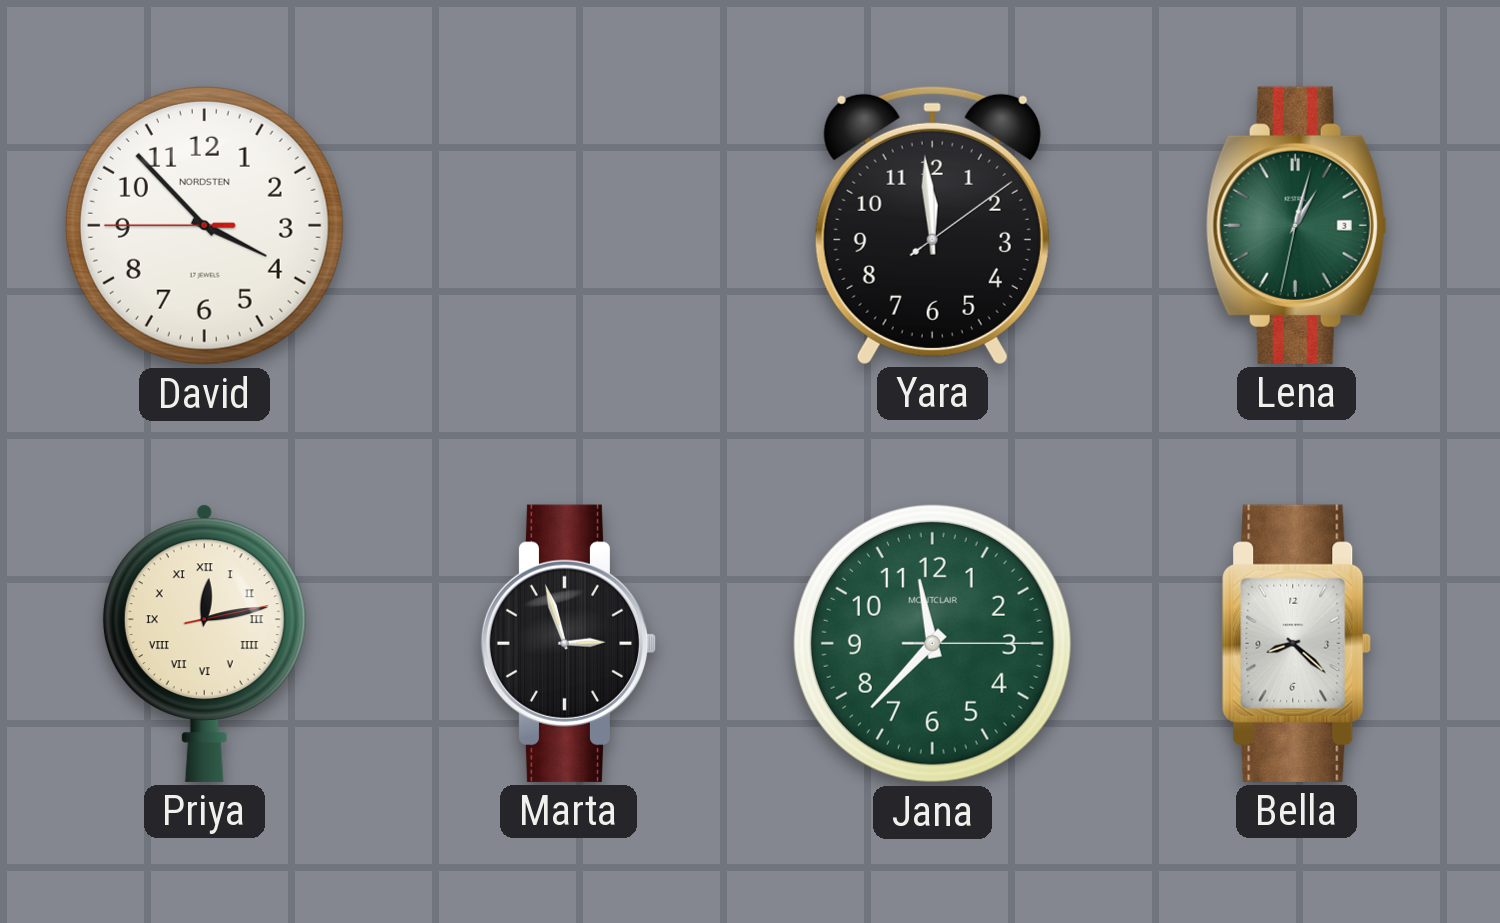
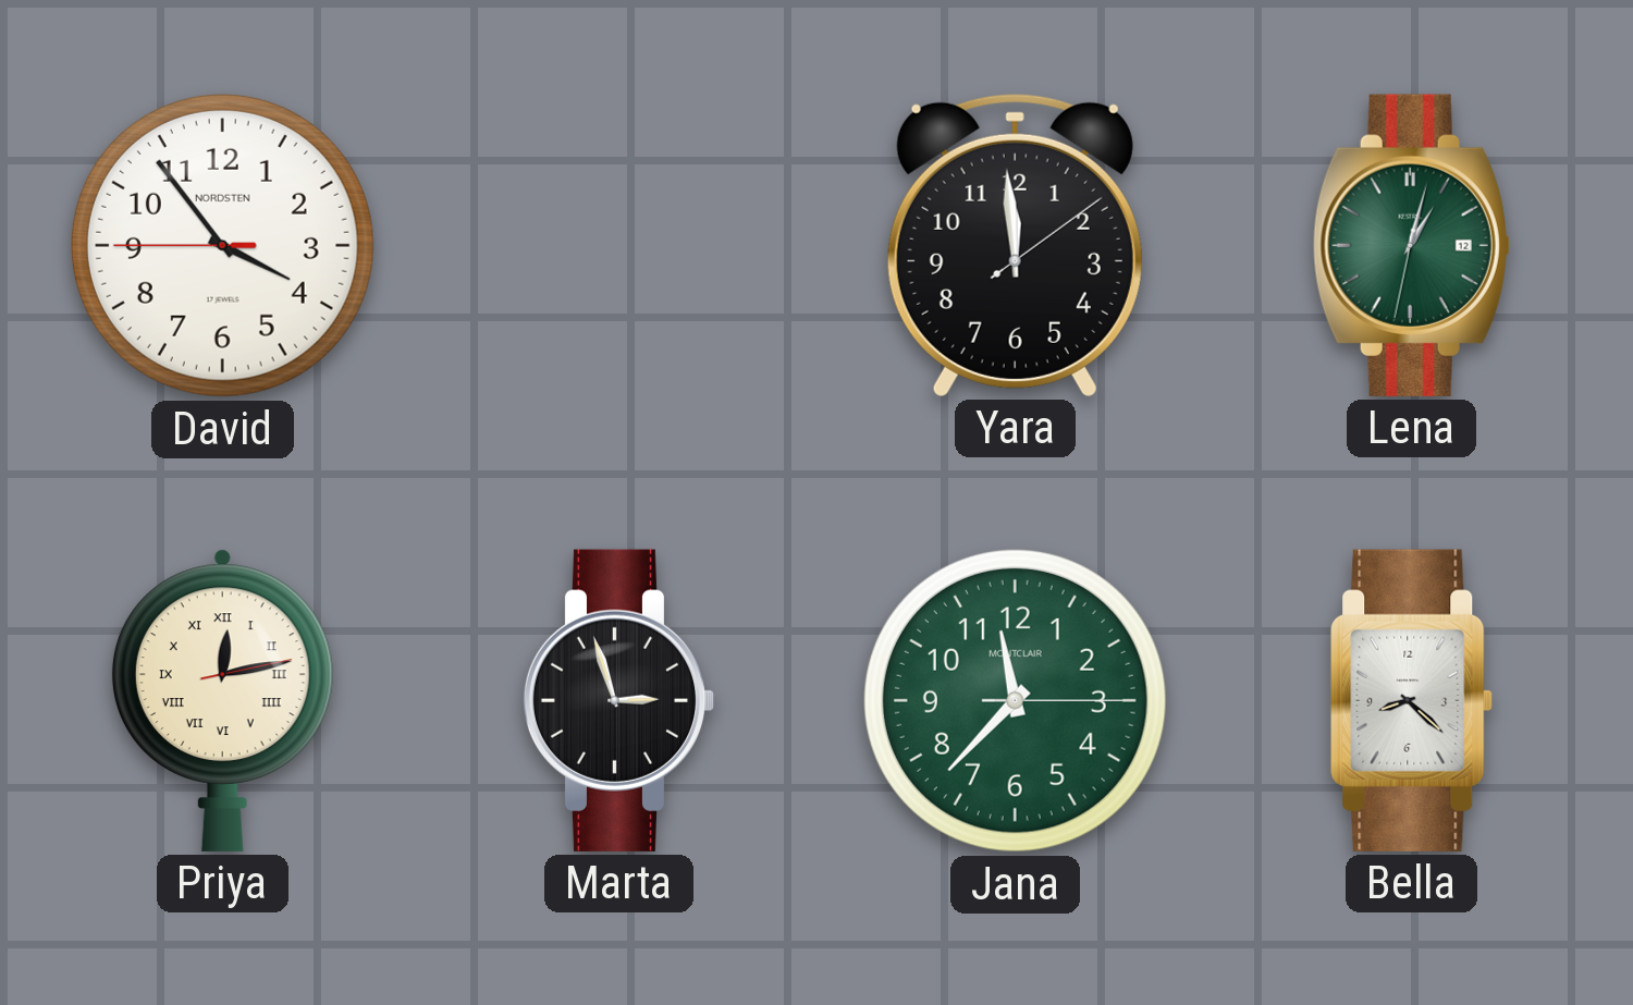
David: 3:52 -> 3:53 (222, 245)
Lena date: 3 -> 12 (1411, 245)
